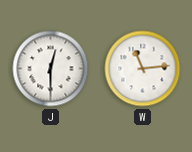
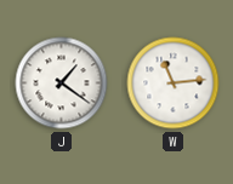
J: 12:30 -> 1:21 (62, 84)
